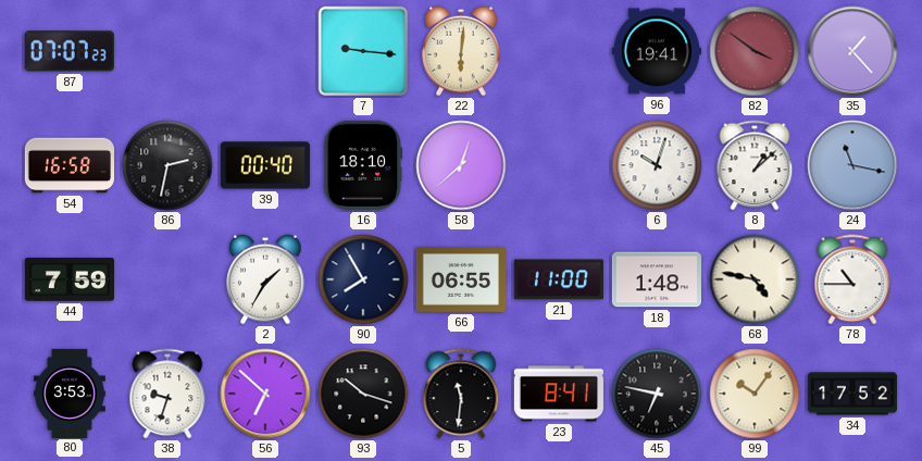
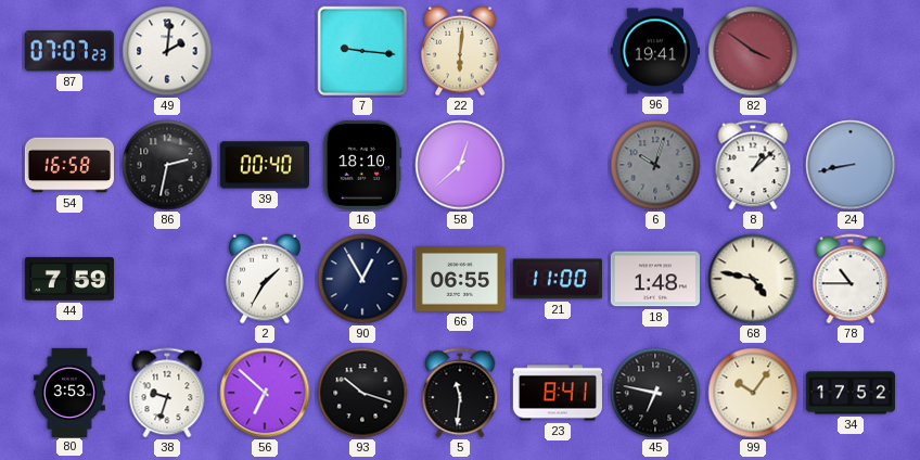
49: none -> 2:01 (167, 51)
35: 1:23 -> none (852, 51)
6 dial: white -> grey (655, 165)
24: 11:17 -> 8:43 (851, 165)
90: 7:55 -> 12:55 (362, 279)
